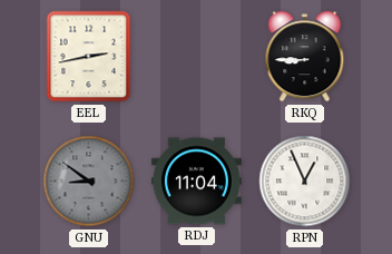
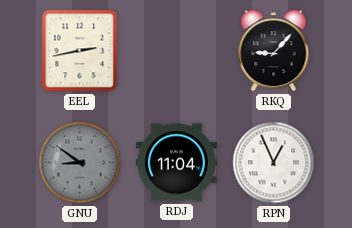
RKQ: 8:45 -> 9:07 (274, 51)
